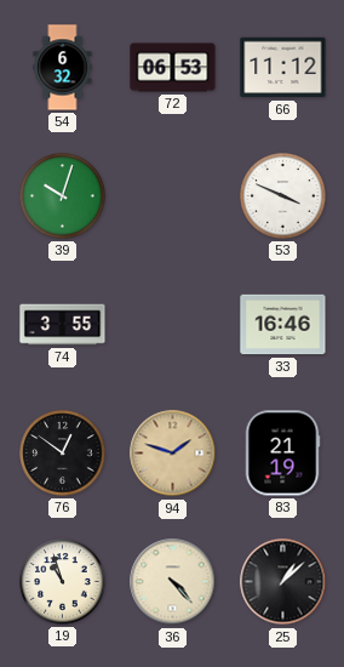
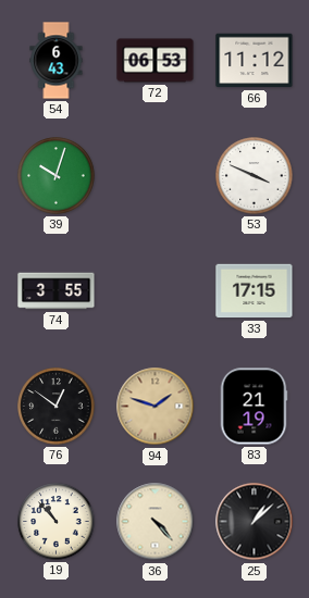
54: 6:32 -> 6:43 (57, 61)
33: 16:46 -> 17:15 (255, 291)
19: 10:57 -> 10:53 (57, 522)
